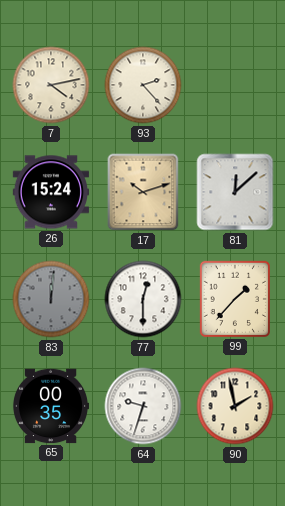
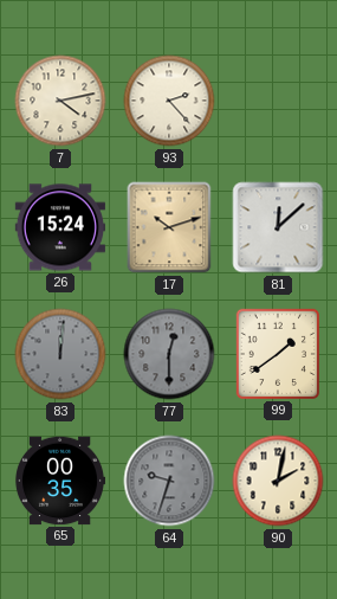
77 dial: white -> grey (169, 354)
99: 1:37 -> 1:39 (277, 353)
64 dial: white -> grey (169, 481)
90: 1:58 -> 2:02 (278, 481)
